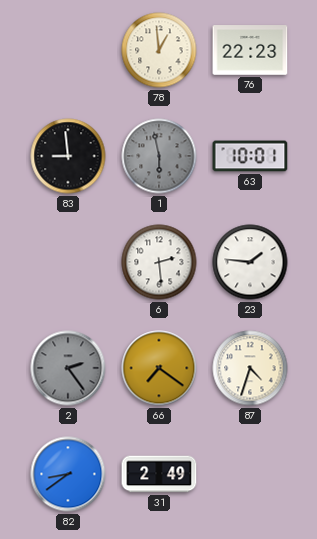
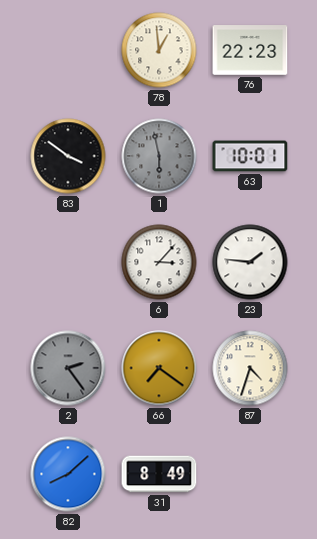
83: 8:59 -> 3:51 (68, 156)
6: 2:29 -> 3:07 (159, 262)
82: 8:39 -> 8:08 (68, 474)
31: 2:49 -> 8:49 (159, 474)
